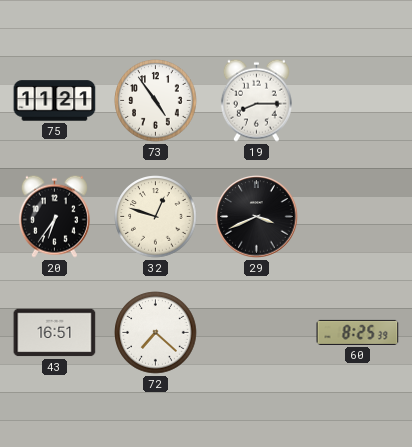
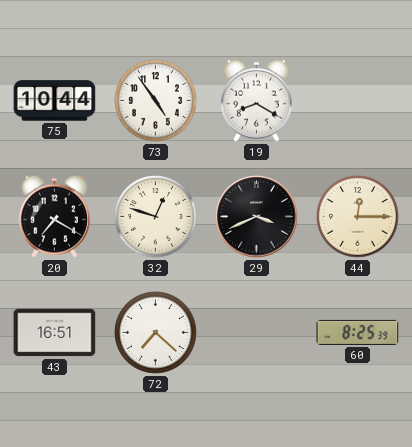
75: 11:21 -> 10:44 (55, 101)
19: 8:15 -> 8:20 (256, 100)
20: 6:36 -> 7:20 (54, 216)
44: none -> 12:15 (358, 217)
